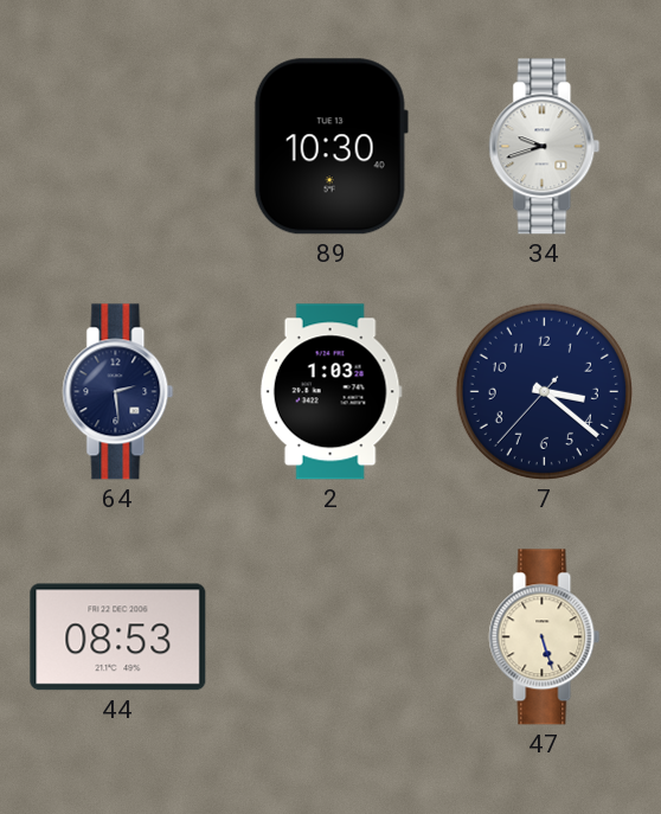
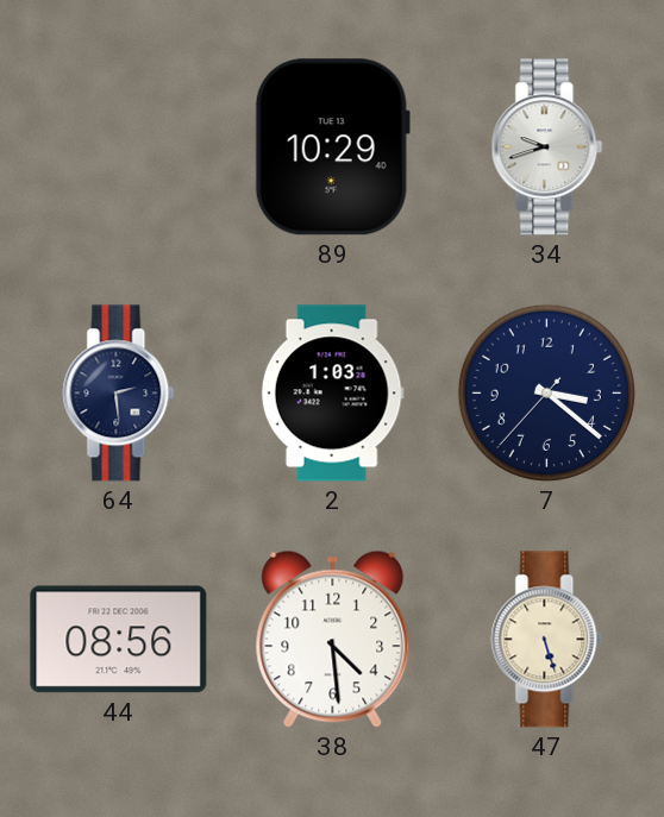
89: 10:30 -> 10:29 (332, 147)
44: 08:53 -> 08:56 (119, 640)
38: none -> 4:29 (333, 639)
